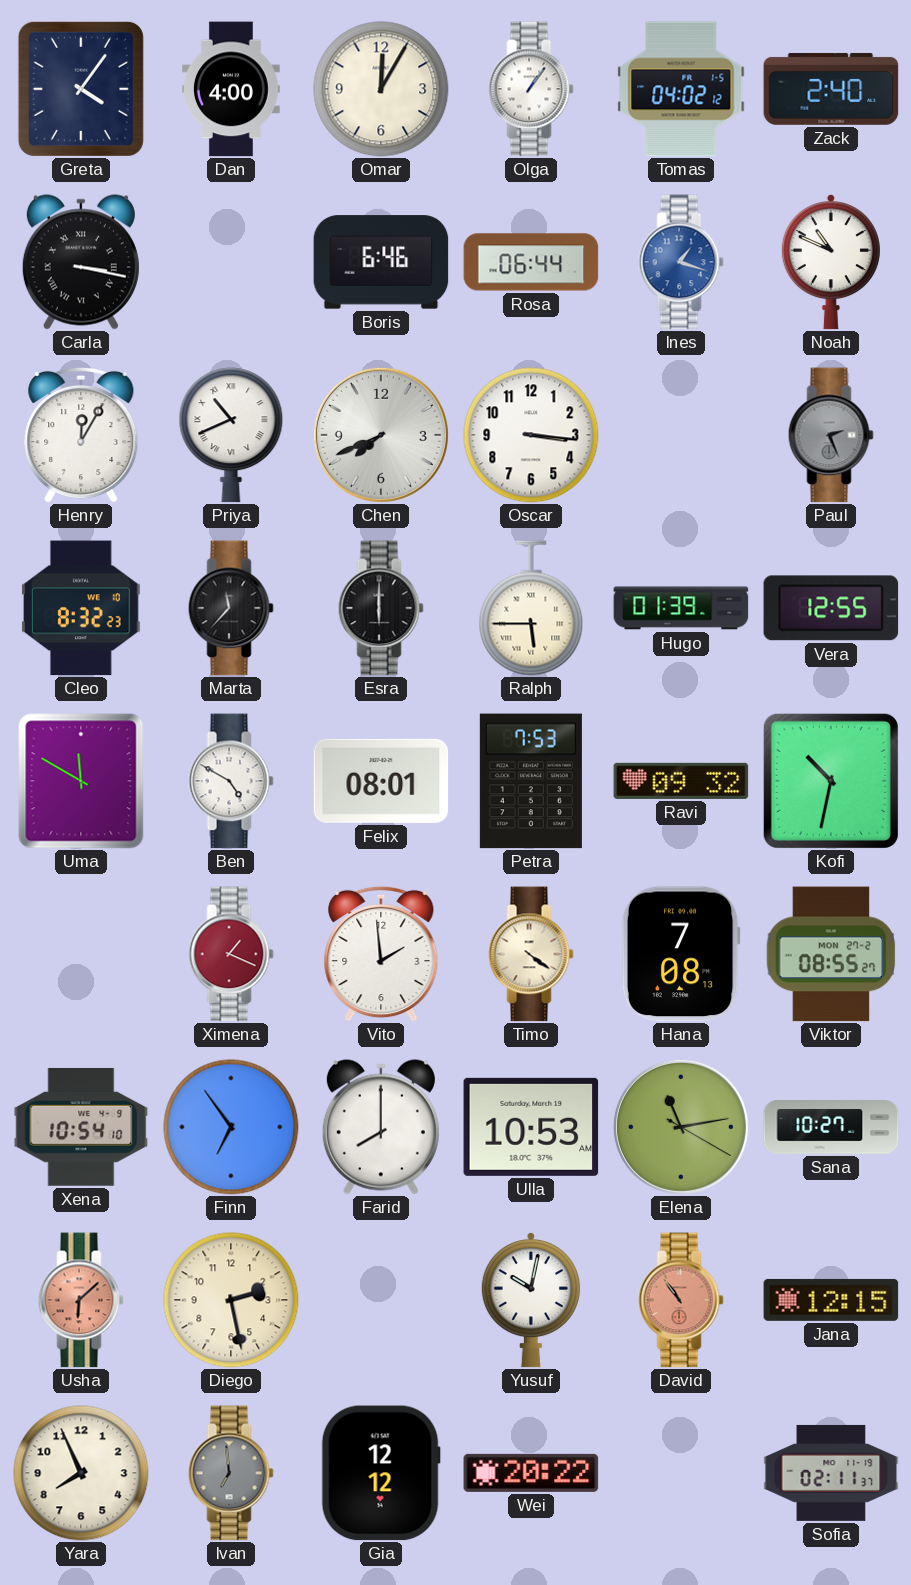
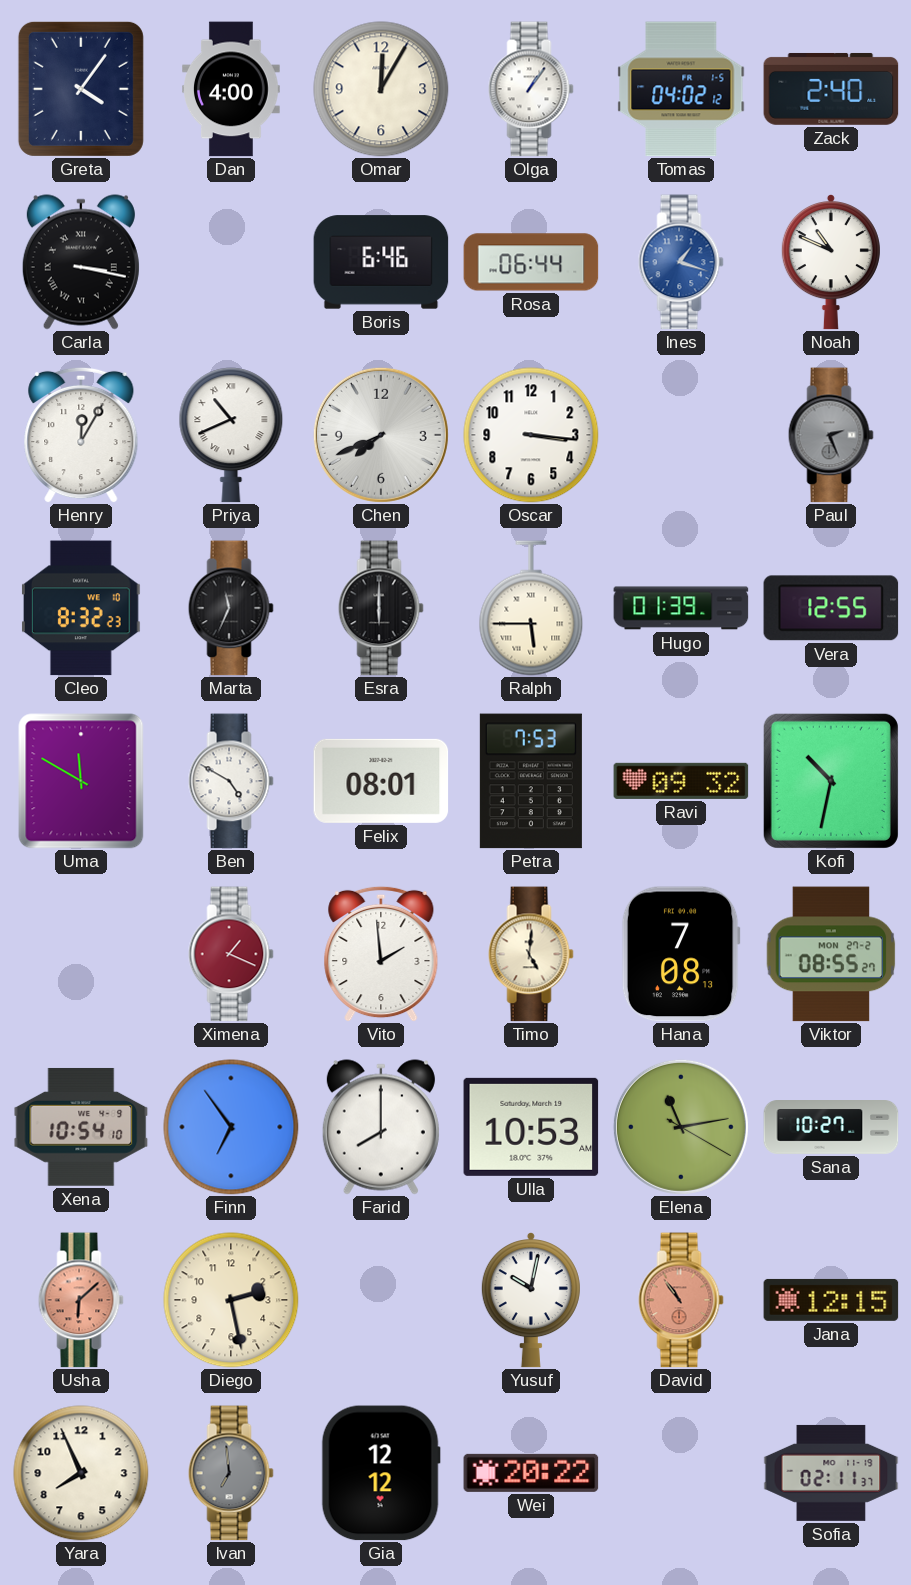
Marta: 11:37 -> 11:34 (231, 608)
Timo: 4:21 -> 5:01 (531, 954)
